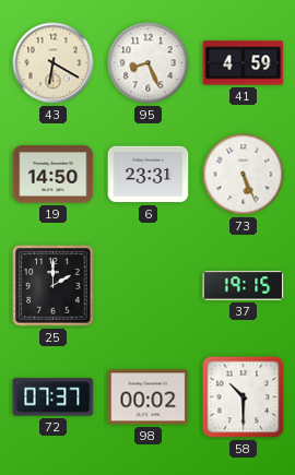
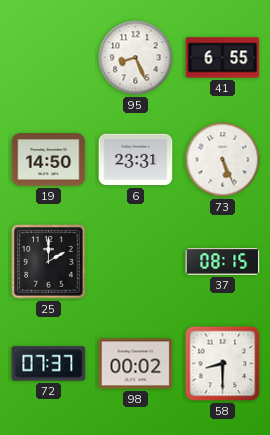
43: 6:20 -> none (54, 63)
41: 4:59 -> 6:55 (223, 58)
37: 19:15 -> 08:15 (223, 262)
58: 10:30 -> 8:30 (223, 364)
